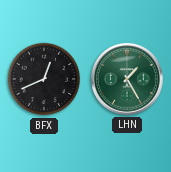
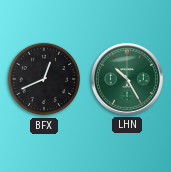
LHN: 1:25 -> 10:25 (127, 79)
